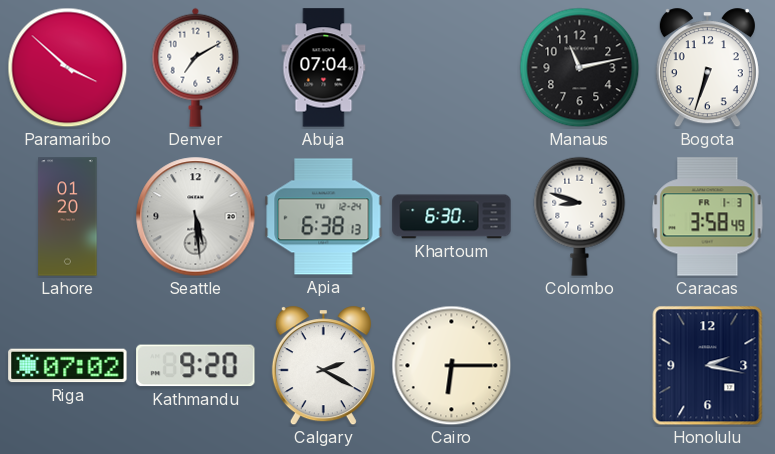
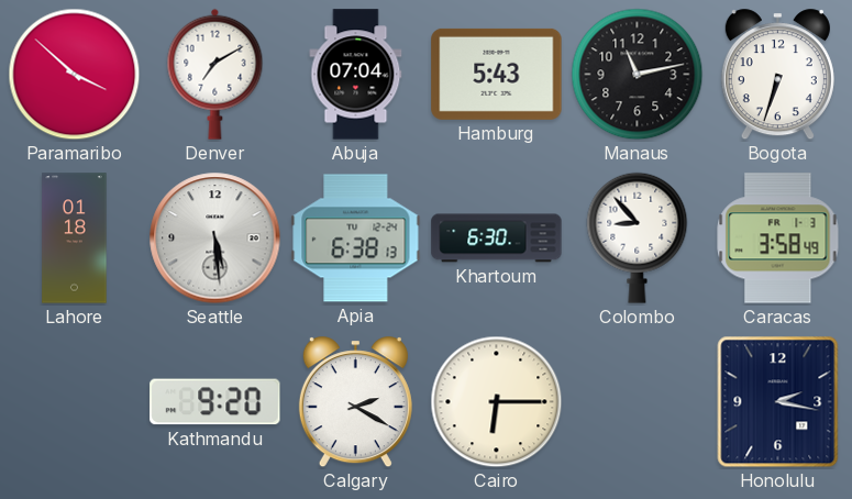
Hamburg: none -> 5:43 (497, 74)
Lahore: 01:20 -> 01:18 (75, 239)
Colombo: 8:48 -> 8:53 (638, 237)
Riga: 07:02 -> none (68, 366)
